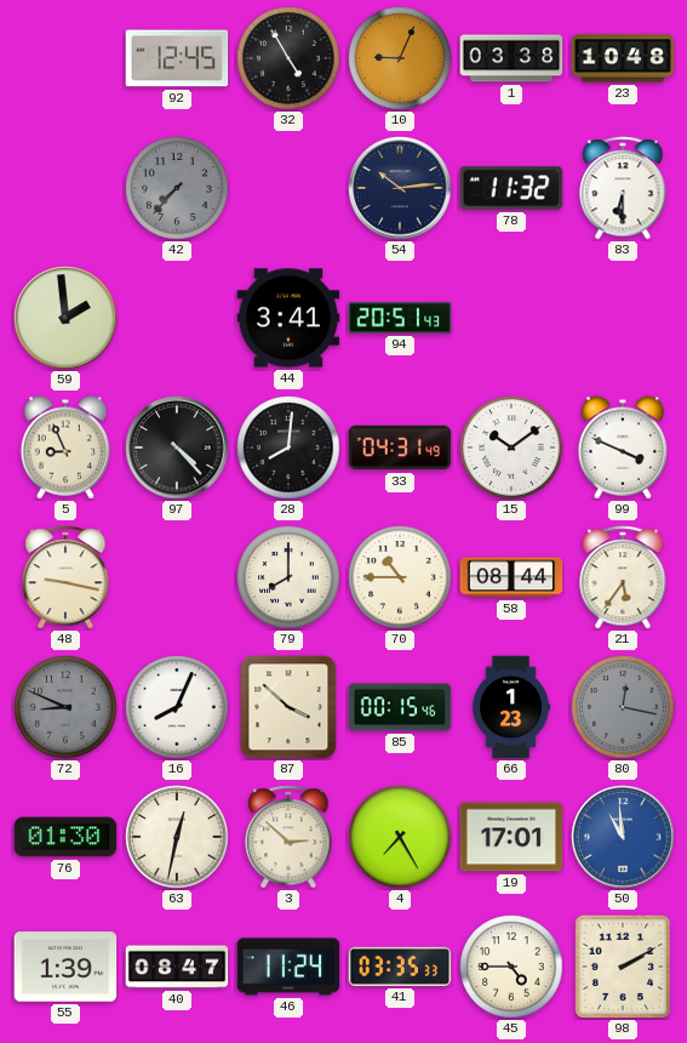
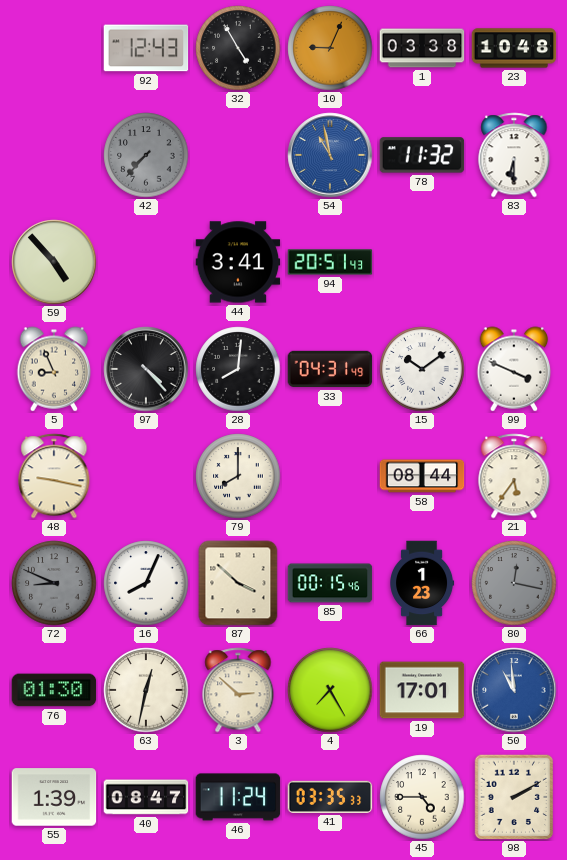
92: 12:45 -> 12:43 (146, 48)
54: 10:14 -> 10:58 (330, 155)
54 dial: navy -> blue (330, 155)
59: 1:59 -> 4:53 (54, 262)
70: 10:45 -> none (400, 577)
